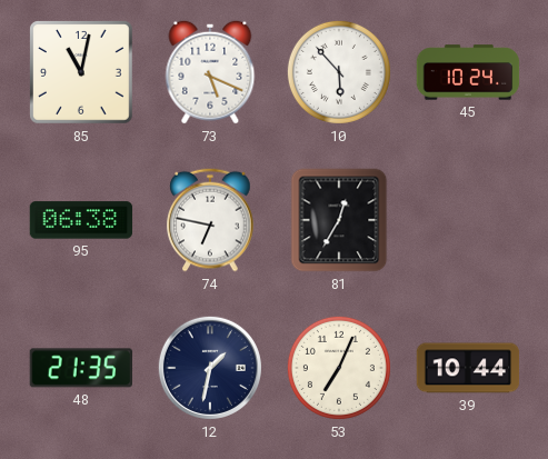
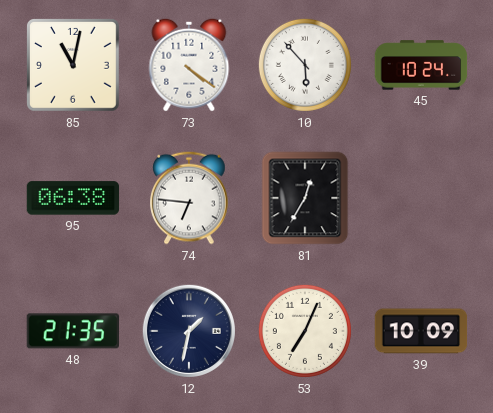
73: 5:19 -> 4:21 (189, 65)
74: 6:47 -> 6:46 (189, 198)
39: 10:44 -> 10:09 (421, 331)
